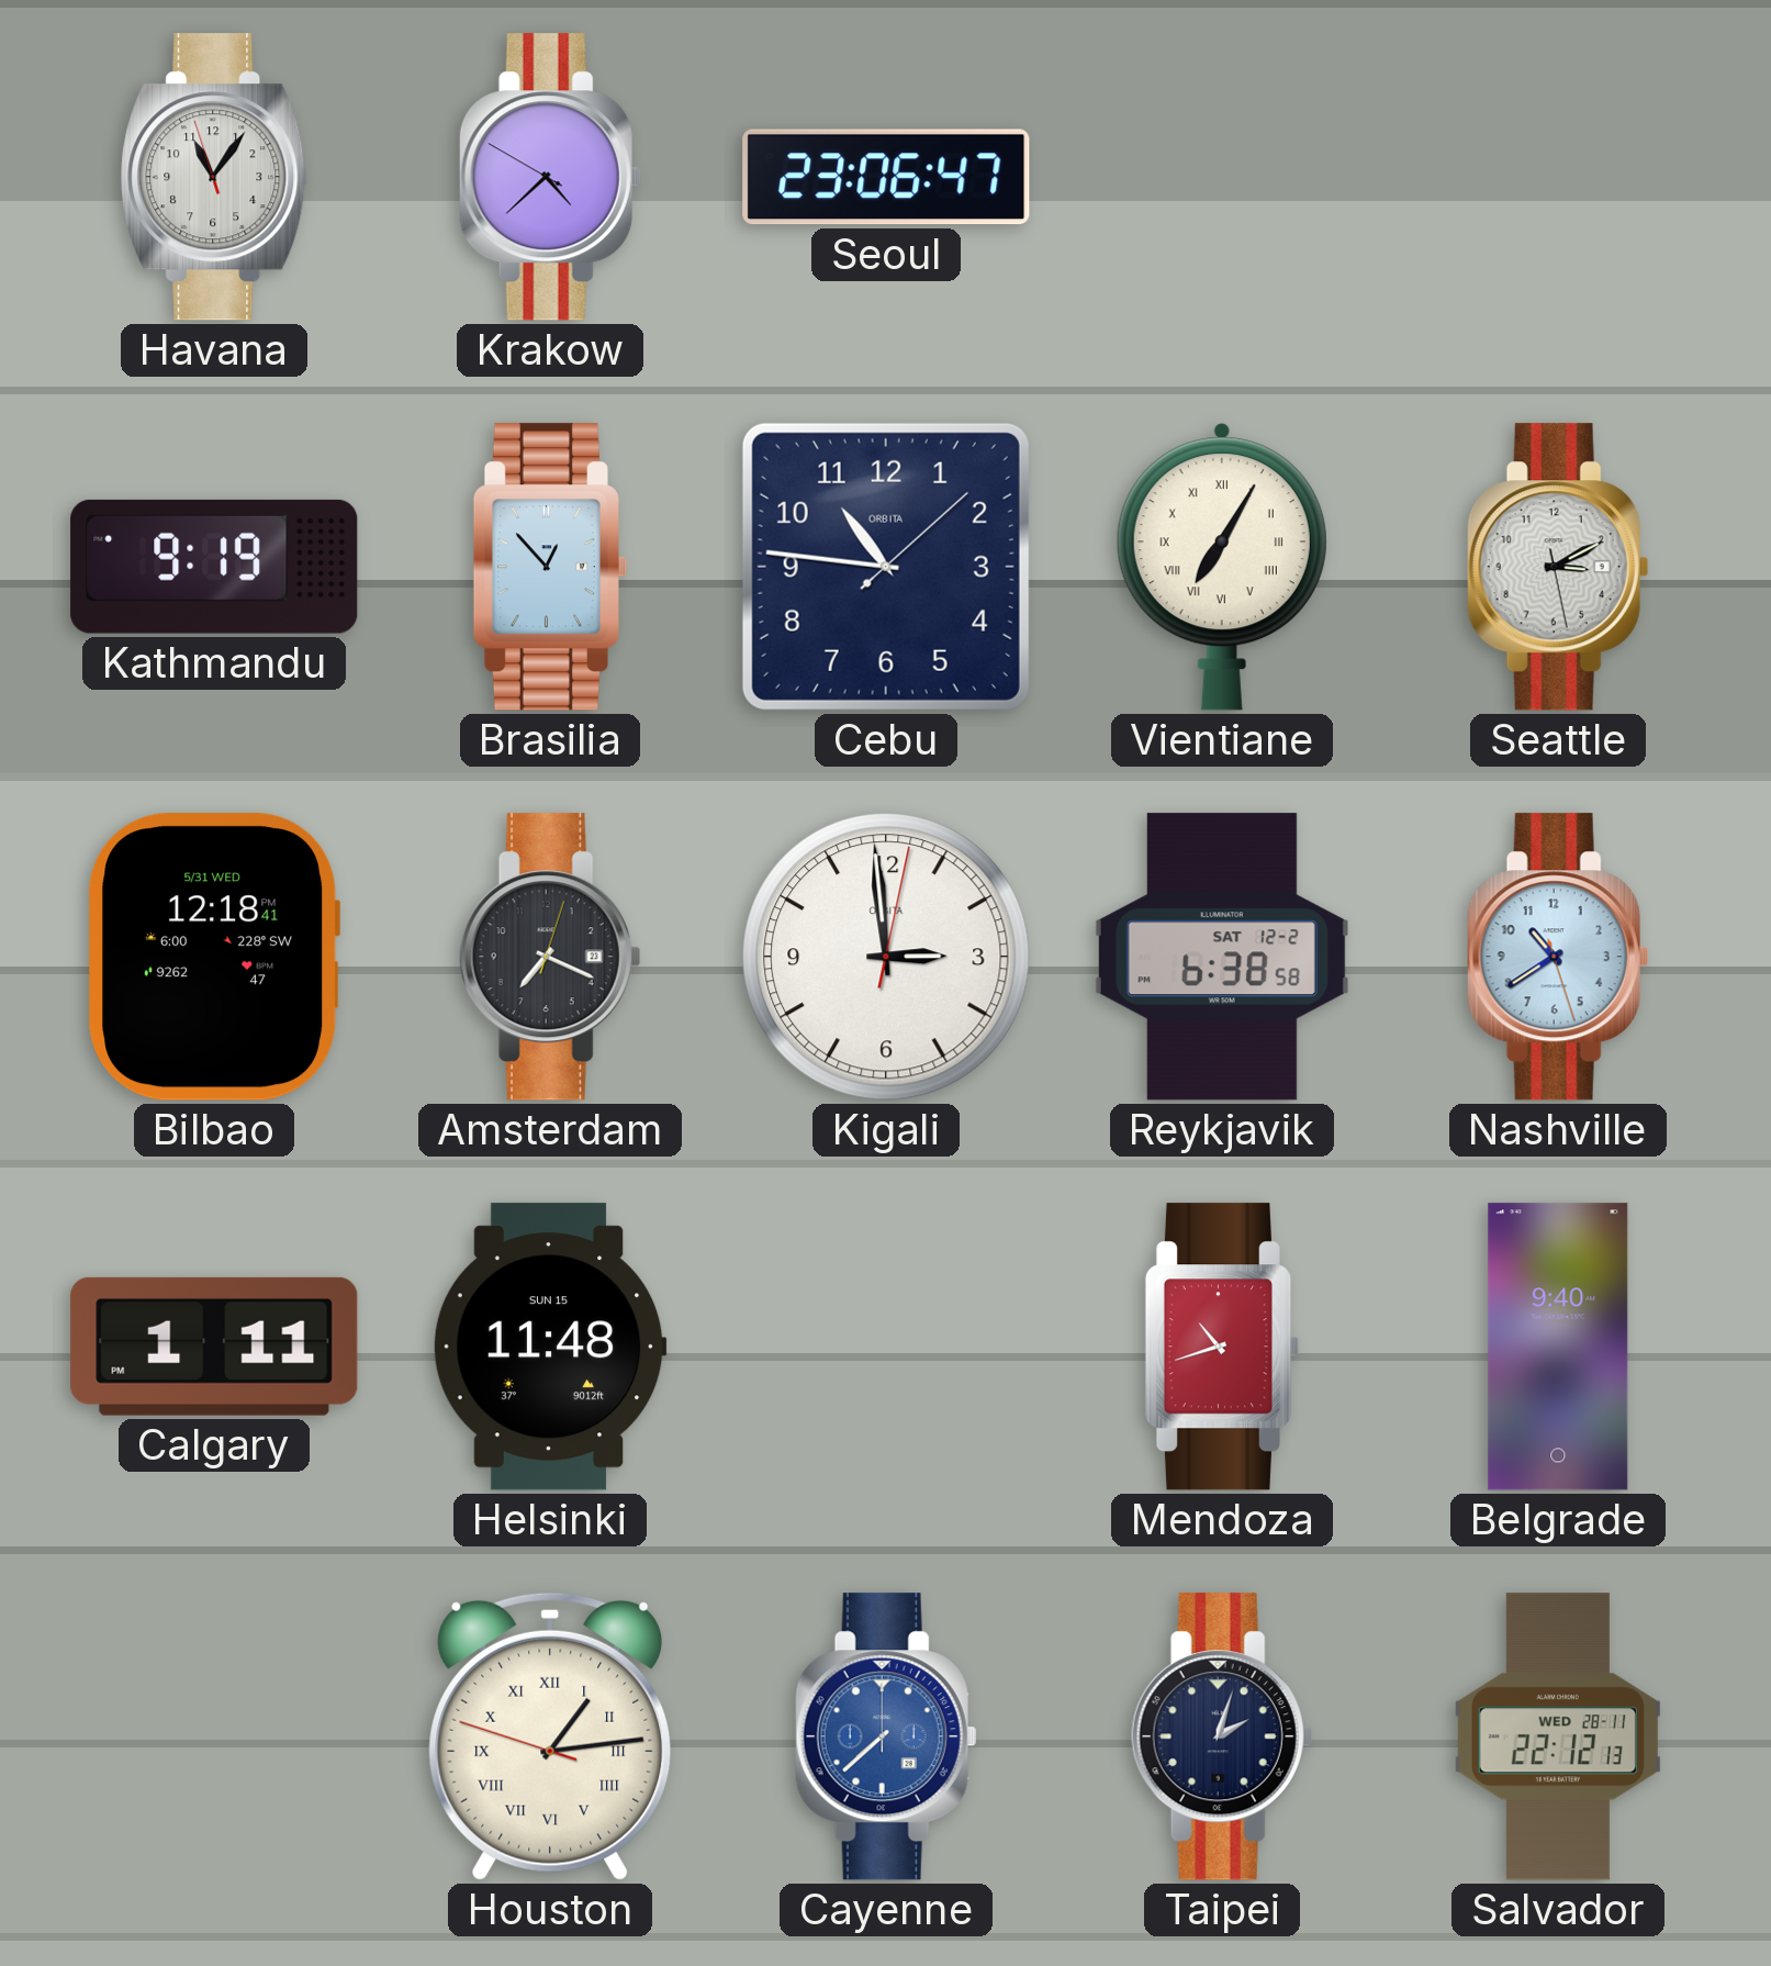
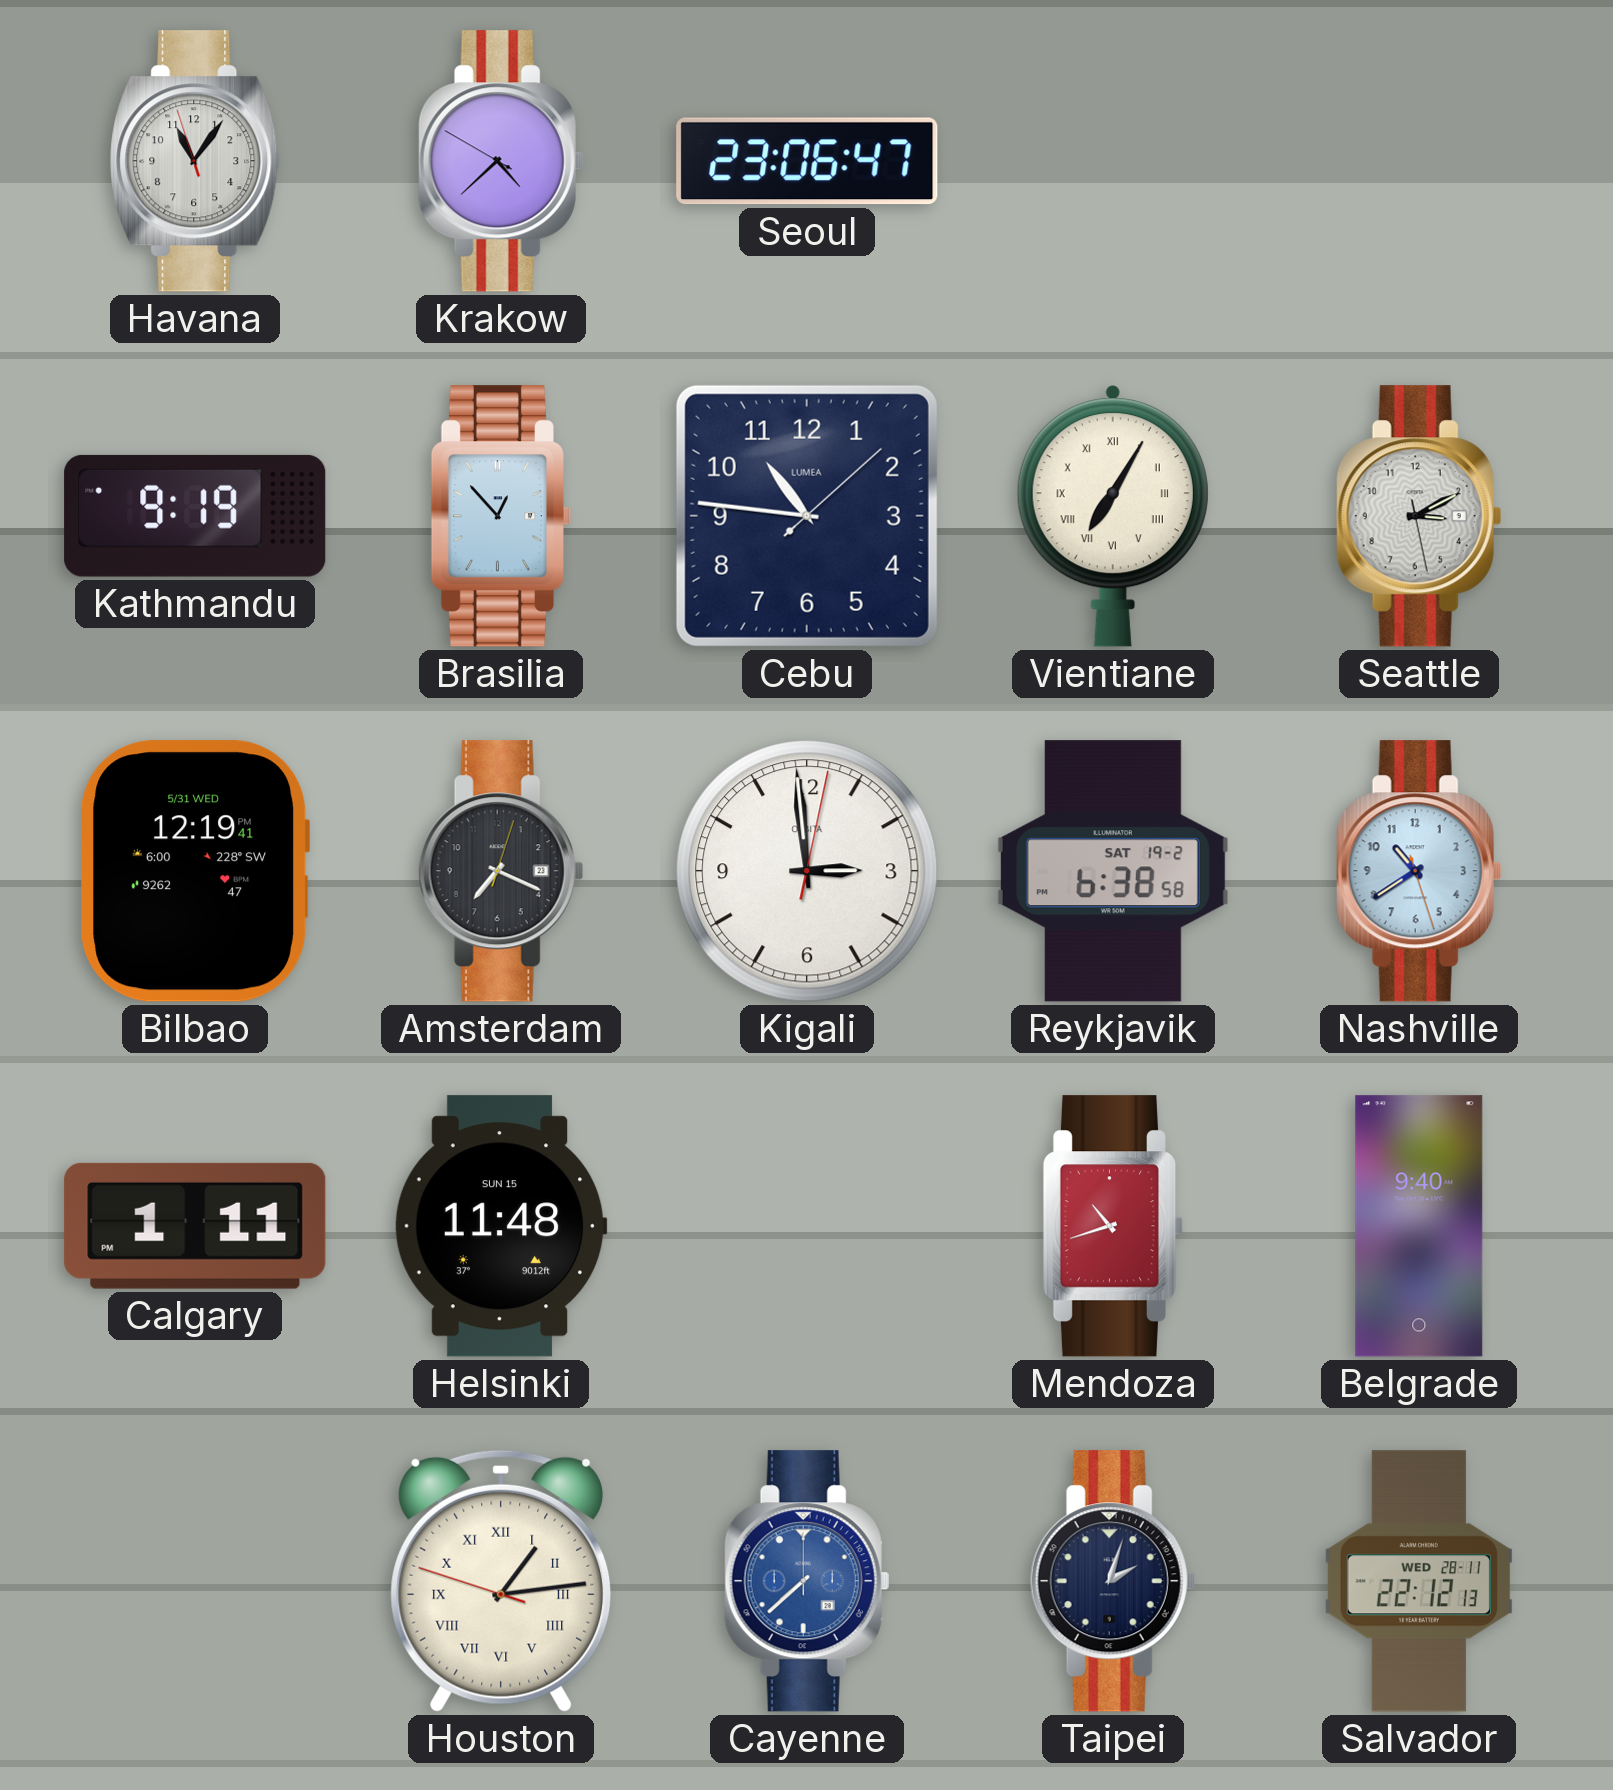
Cebu brand: ORBITA -> LUMEA (807, 516)
Bilbao: 12:18 -> 12:19 (195, 871)
Reykjavik date: SAT 12-2 -> SAT 19-2 (1113, 871)
